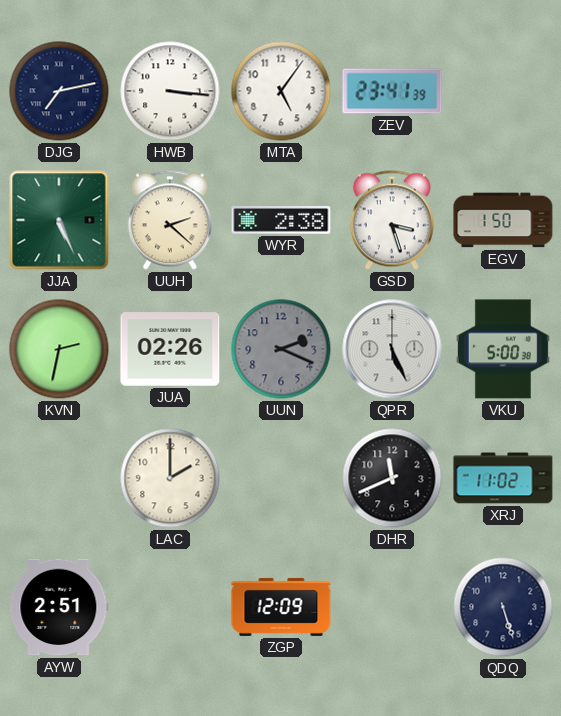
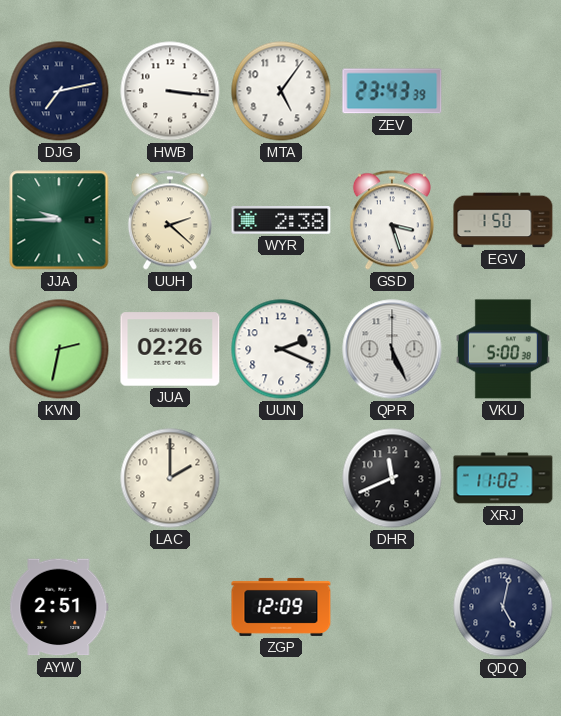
ZEV: 23:41 -> 23:43 (392, 91)
JJA: 5:26 -> 9:45 (59, 220)
UUN dial: grey -> white (281, 349)
QDQ: 5:27 -> 5:02 (503, 607)
